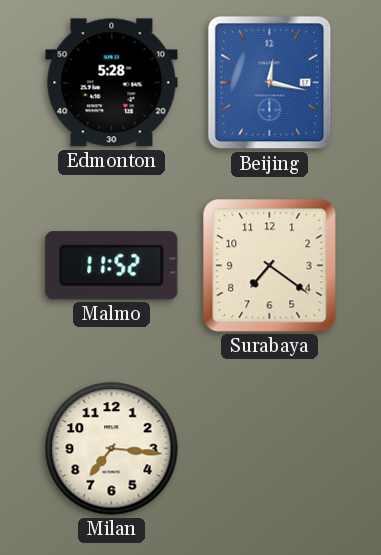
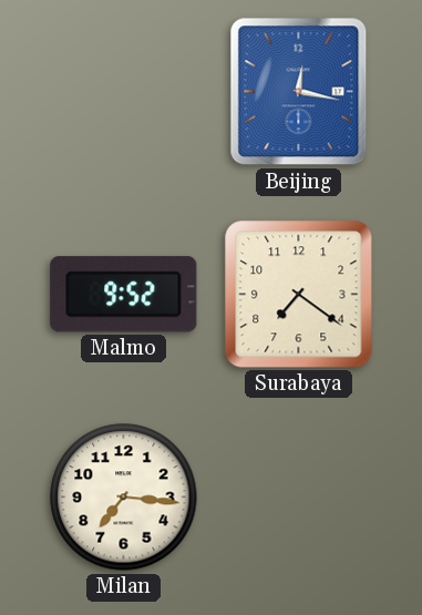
Edmonton: 5:28 -> none (112, 83)
Malmo: 11:52 -> 9:52 (124, 295)
